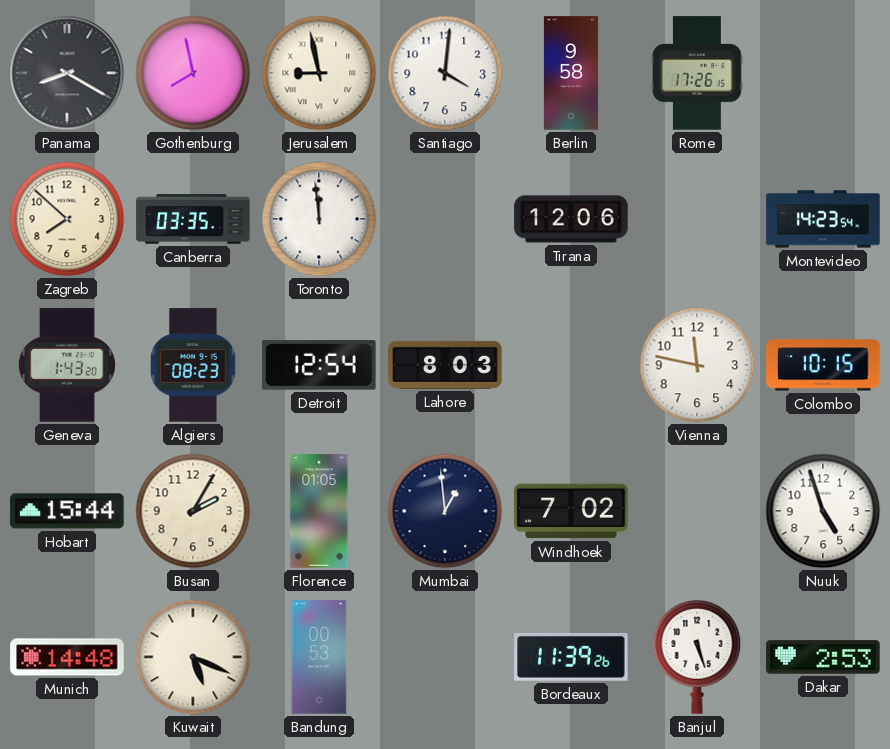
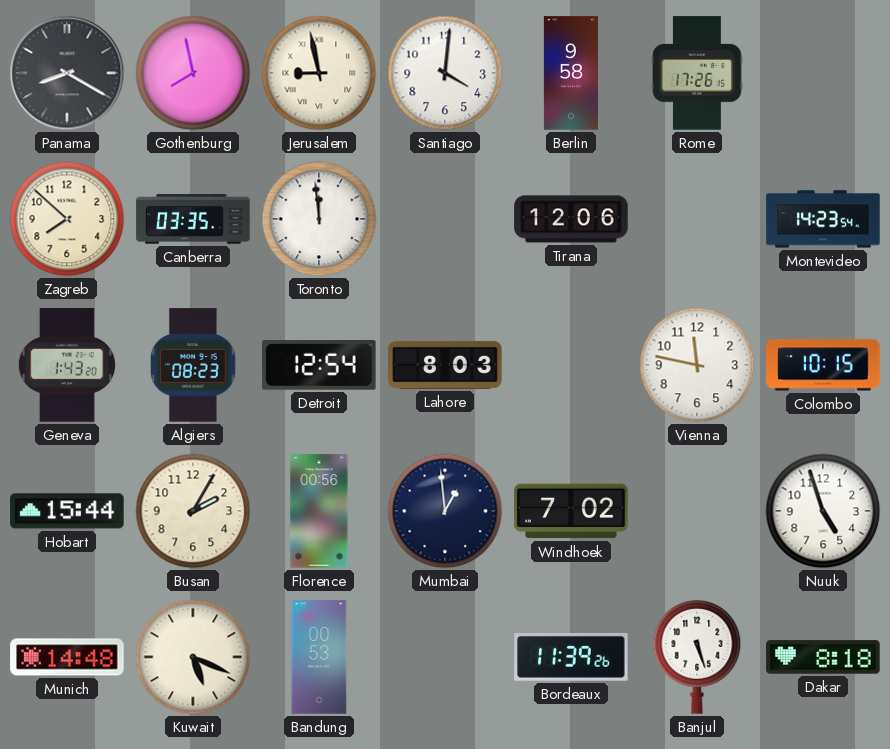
Florence: 01:05 -> 00:56 (319, 511)
Dakar: 2:53 -> 8:18 (823, 657)
